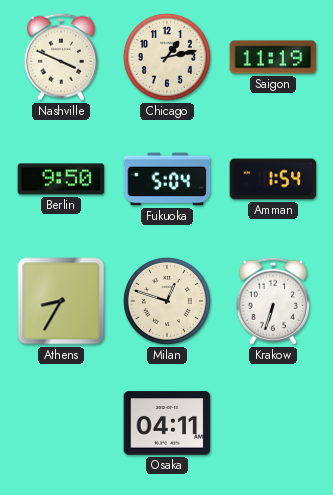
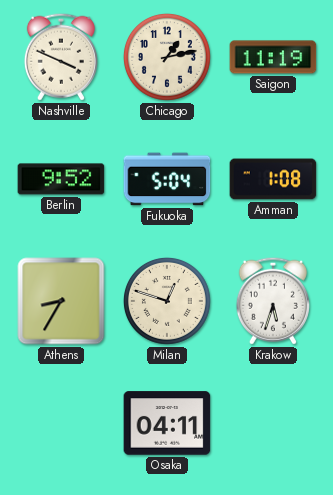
Berlin: 9:50 -> 9:52 (61, 179)
Amman: 1:54 -> 1:08 (273, 179)
Krakow: 6:33 -> 5:33 (273, 301)
